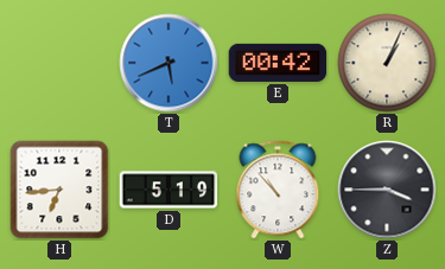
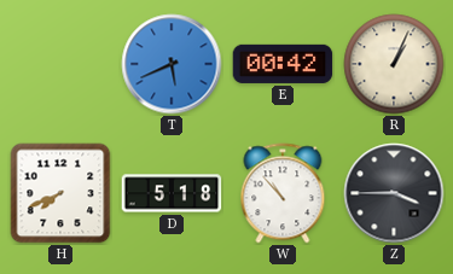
H: 6:44 -> 7:41 (60, 193)
D: 5:19 -> 5:18 (172, 193)
